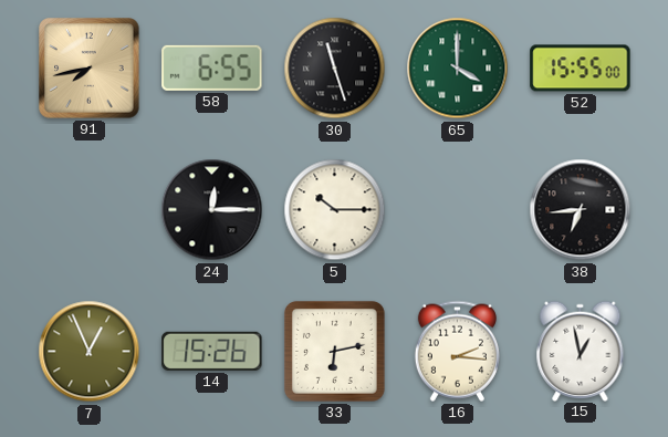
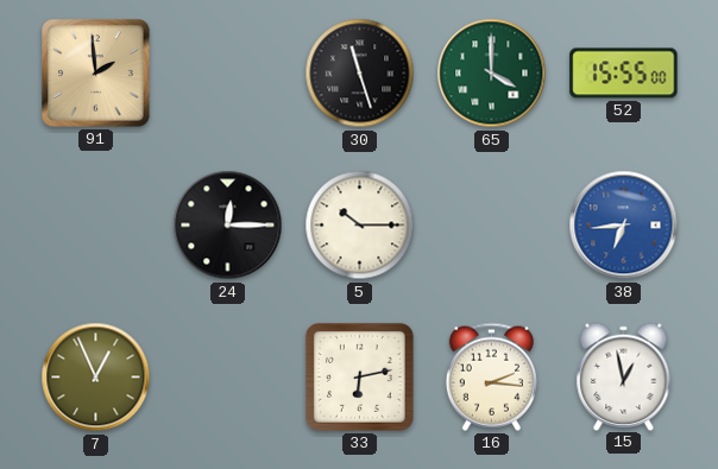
91: 7:43 -> 1:59 (96, 74)
58: 6:55 -> none (212, 67)
38 dial: black -> blue (624, 226)
14: 15:26 -> none (212, 351)
